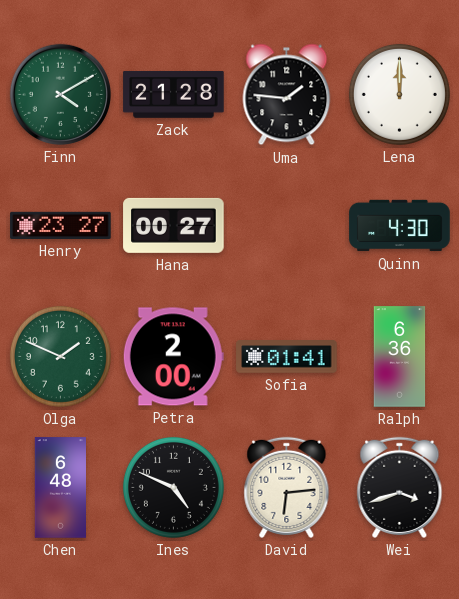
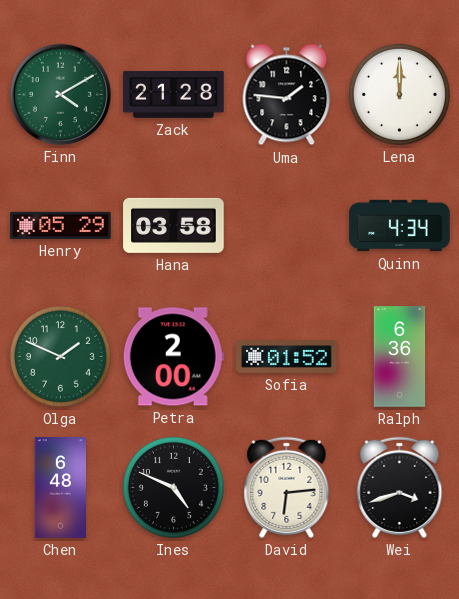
Henry: 23:27 -> 05:29 (61, 225)
Hana: 00:27 -> 03:58 (174, 225)
Quinn: 4:30 -> 4:34 (400, 226)
Sofia: 01:41 -> 01:52 (287, 357)
